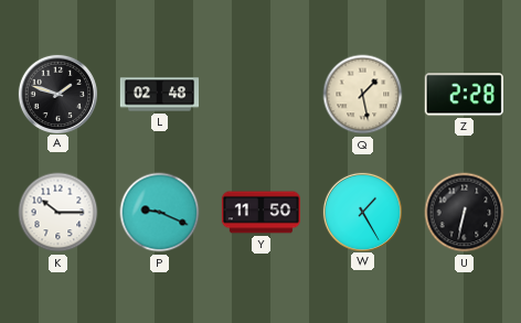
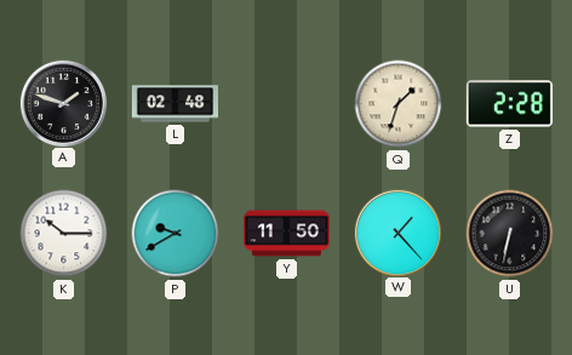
Q: 1:28 -> 1:33 (399, 104)
P: 9:19 -> 9:40 (176, 234)
W: 1:25 -> 1:23 (397, 233)
